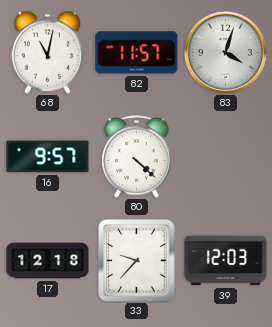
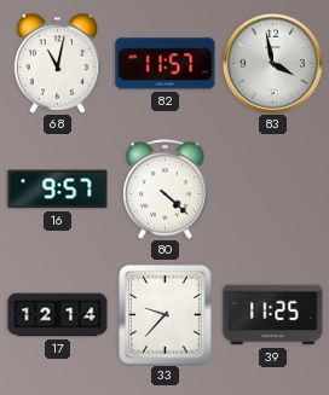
83: 4:03 -> 3:58 (272, 63)
17: 12:18 -> 12:14 (58, 315)
39: 12:03 -> 11:25 (273, 315)
